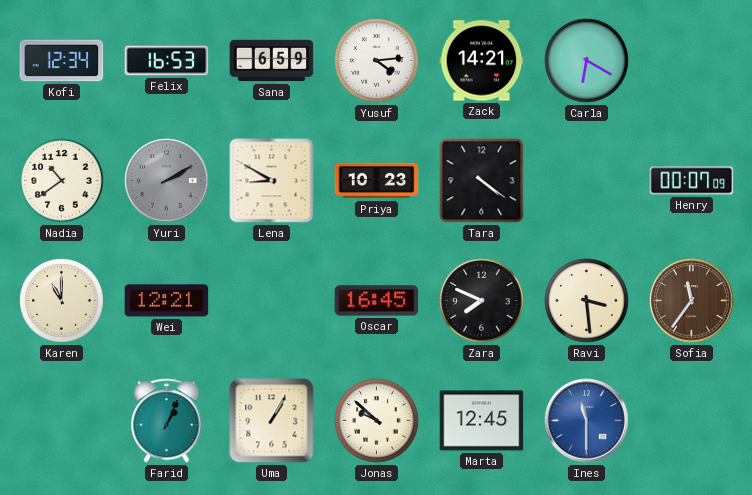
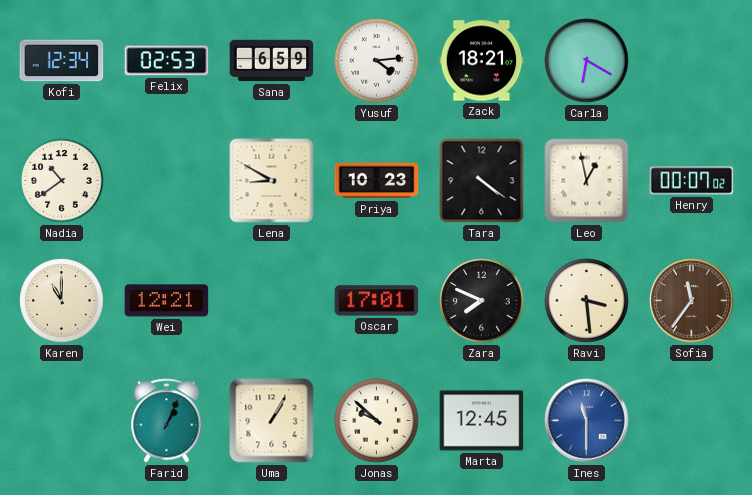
Felix: 16:53 -> 02:53 (167, 61)
Zack: 14:21 -> 18:21 (482, 61)
Yuri: 2:10 -> none (167, 181)
Leo: none -> 12:58 (587, 181)
Henry: 00:07:09 -> 00:07:02 (692, 181)
Oscar: 16:45 -> 17:01 (377, 301)
